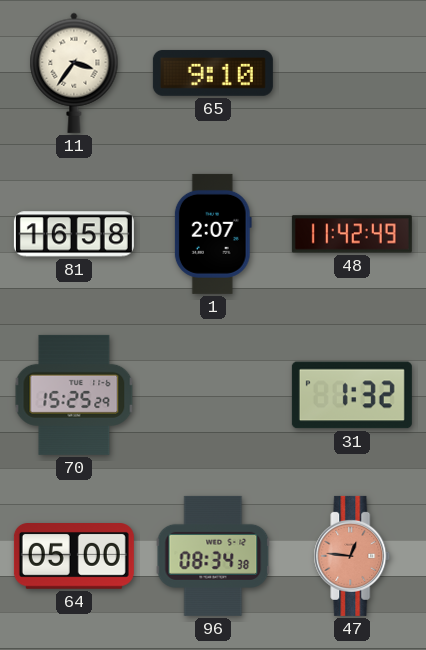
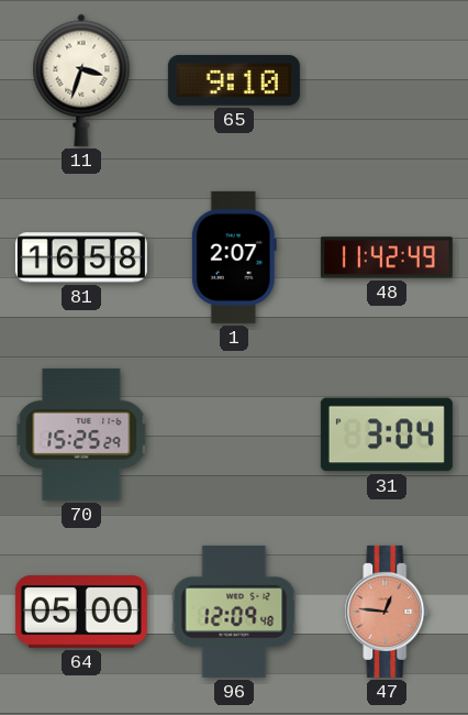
11: 3:36 -> 3:33 (81, 80)
31: 1:32 -> 3:04 (387, 435)
96: 08:34 -> 12:09 (234, 612)
